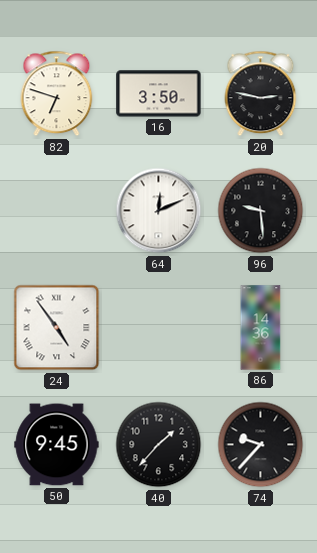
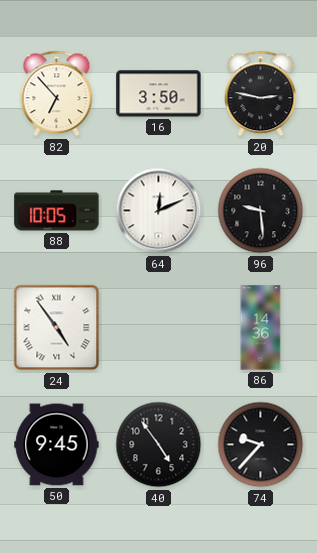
82: 6:48 -> 6:53 (57, 94)
88: none -> 10:05 (57, 211)
40: 1:37 -> 4:54 (159, 445)
